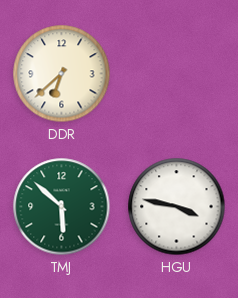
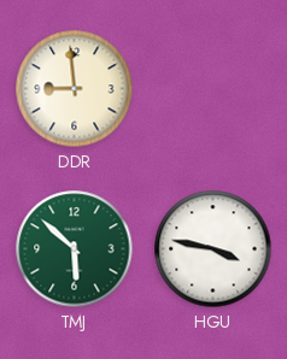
DDR: 6:38 -> 8:59 (75, 89)
